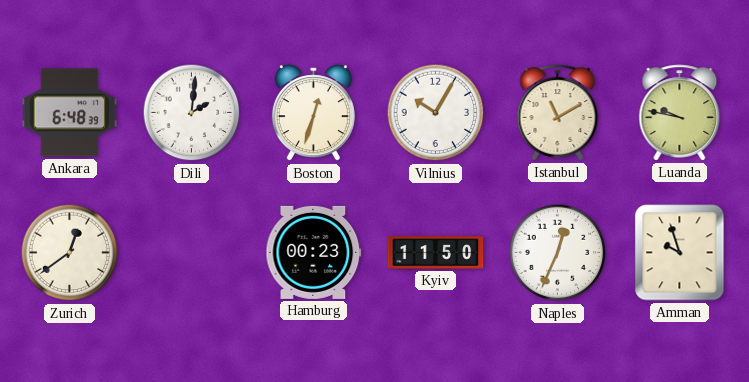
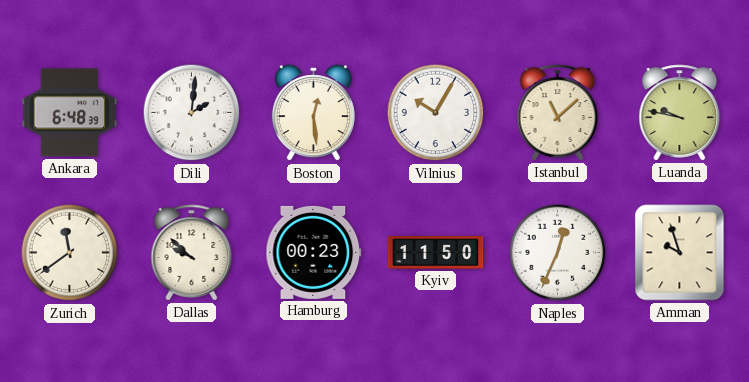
Boston: 12:33 -> 12:29 (313, 113)
Istanbul: 11:10 -> 11:08 (558, 113)
Zurich: 12:39 -> 11:39 (70, 253)
Dallas: none -> 9:52 (192, 253)
